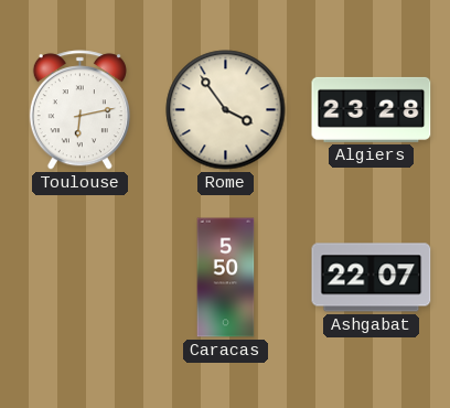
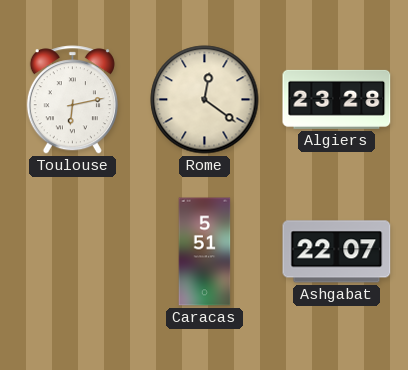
Rome: 3:54 -> 12:21 (205, 100)
Caracas: 5:50 -> 5:51 (205, 252)
